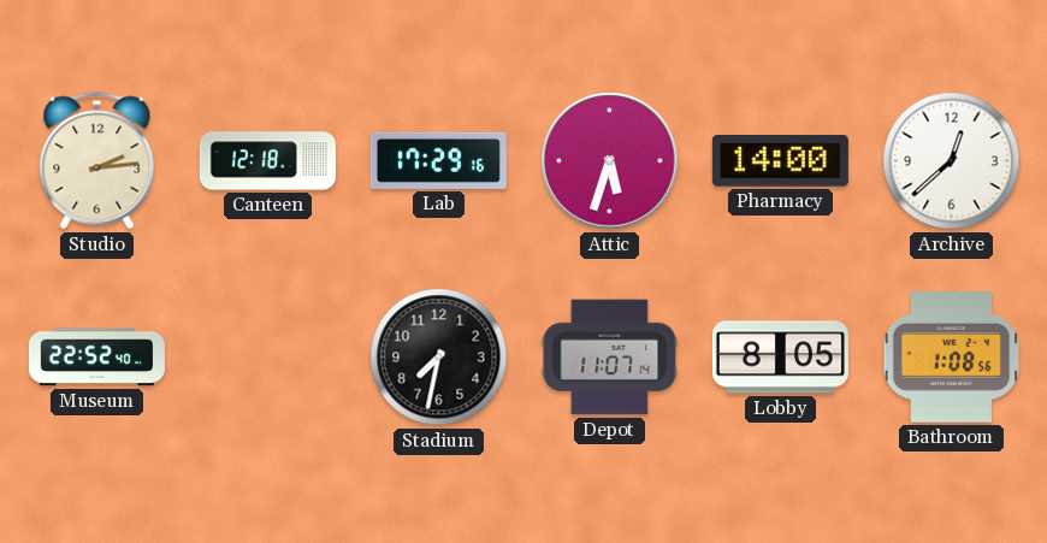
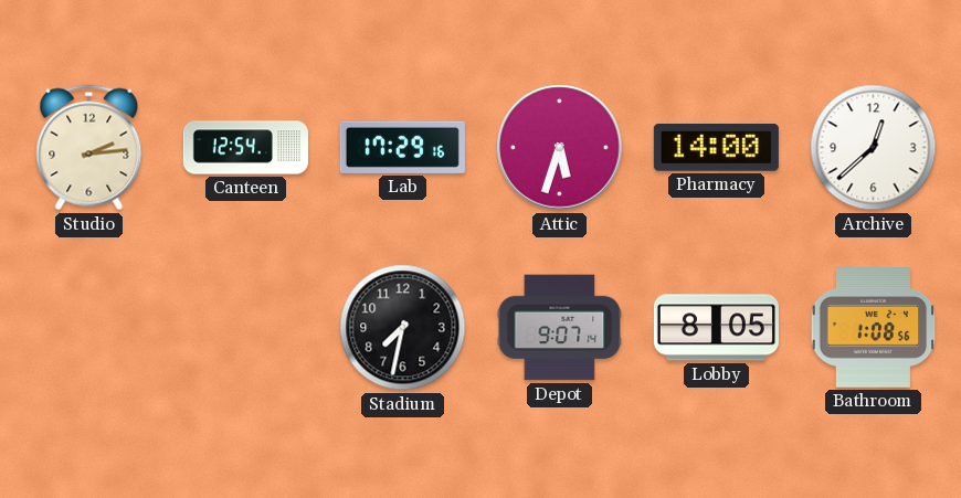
Canteen: 12:18 -> 12:54 (245, 148)
Museum: 22:52 -> none (96, 358)
Depot: 11:07 -> 9:07 (560, 328)
